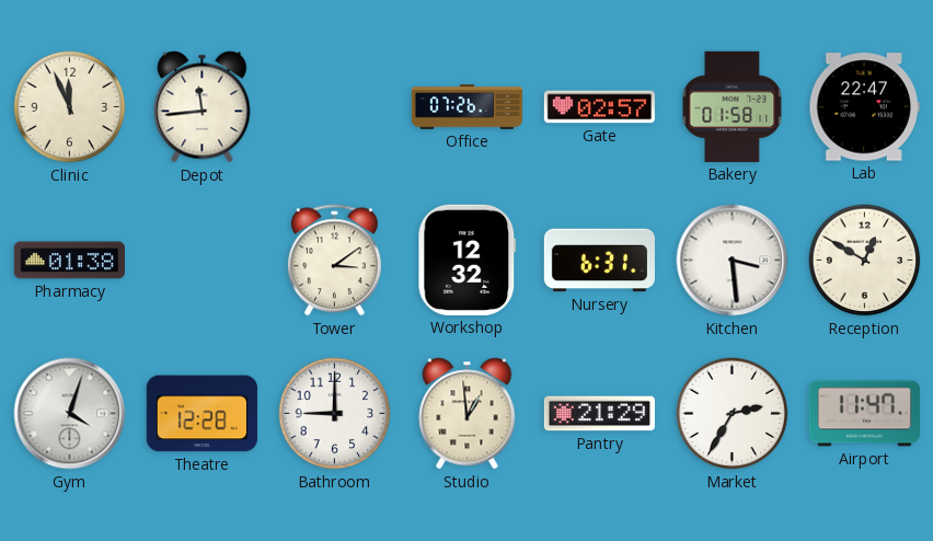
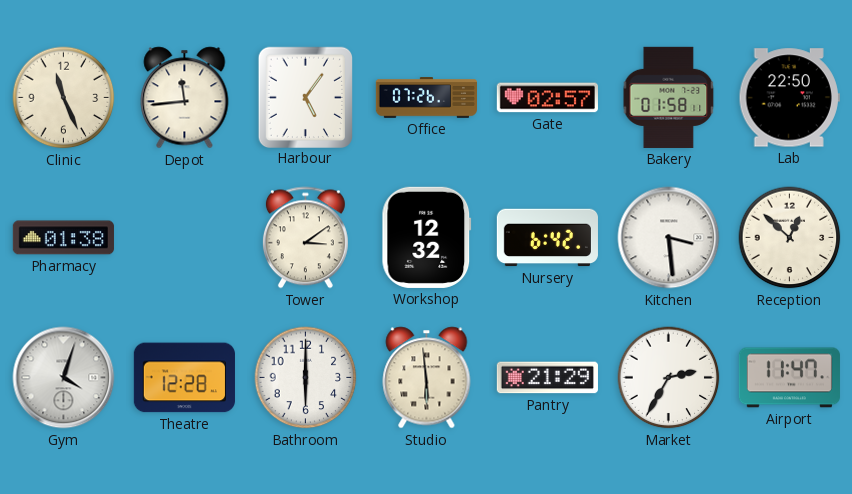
Clinic: 11:56 -> 11:26 (64, 98)
Harbour: none -> 5:06 (305, 97)
Lab: 22:47 -> 22:50 (789, 98)
Nursery: 6:31 -> 6:42 (547, 238)
Reception: 12:50 -> 12:52 (790, 238)
Bathroom: 9:00 -> 6:00 (306, 378)
Studio: 12:59 -> 5:59 (427, 378)
